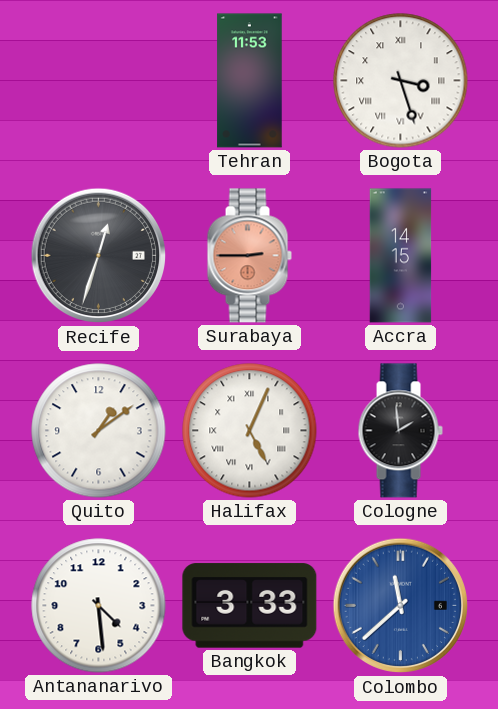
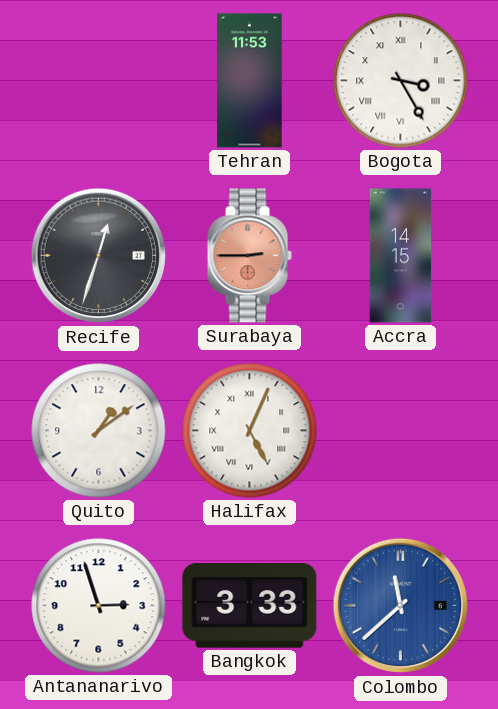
Bogota: 3:27 -> 3:25 (401, 81)
Cologne: 1:59 -> none (400, 431)
Antananarivo: 4:29 -> 2:57 (99, 606)
